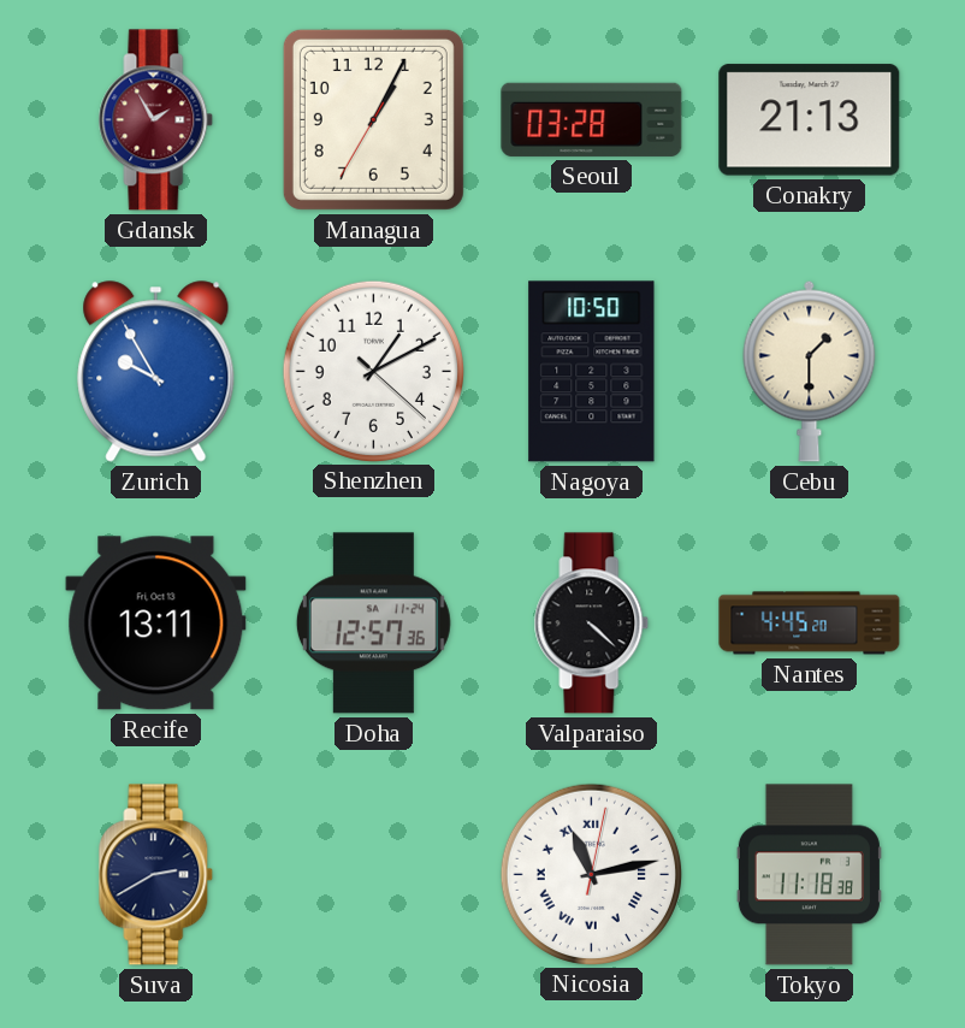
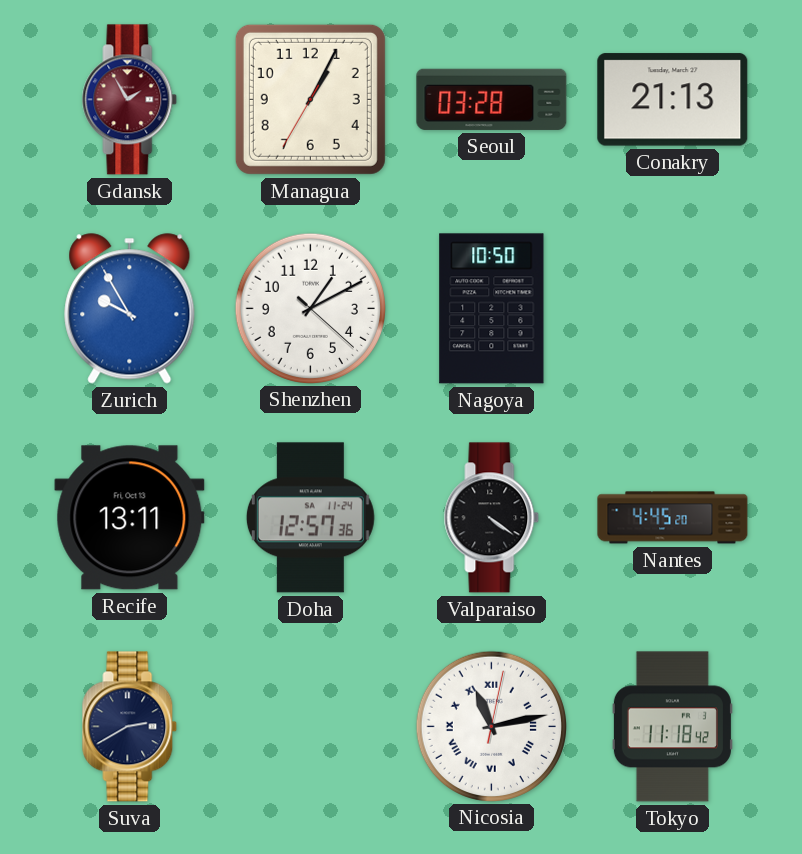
Cebu: 1:30 -> none (810, 371)
Valparaiso: 4:22 -> 4:21 (492, 518)
Tokyo: 11:18:38 -> 11:18:42 (672, 727)
